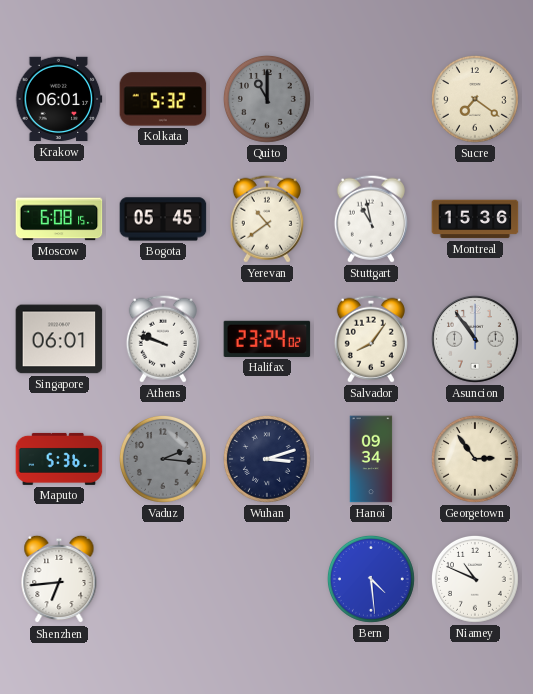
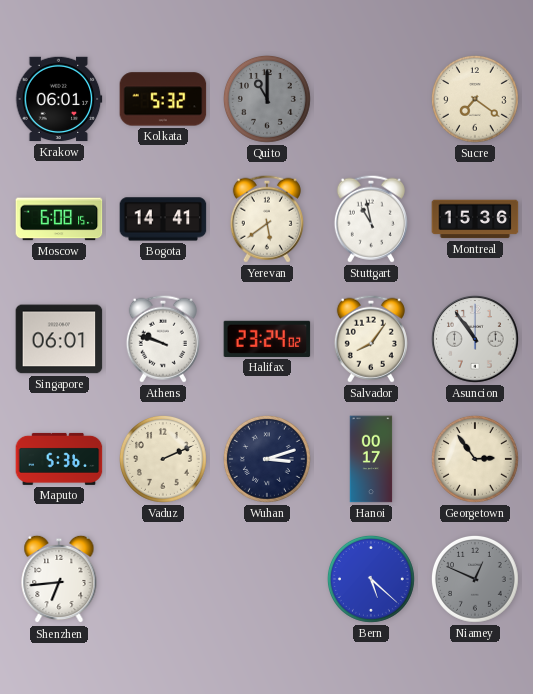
Bogota: 05:45 -> 14:41 (163, 219)
Yerevan: 10:39 -> 5:39 (267, 219)
Vaduz: 2:16 -> 2:11 (164, 460)
Vaduz dial: grey -> cream (164, 460)
Hanoi: 09:34 -> 00:17 (371, 459)
Bern: 4:29 -> 5:22 (372, 580)
Niamey: 10:49 -> 12:49 (476, 580)
Niamey dial: white -> grey (476, 580)
